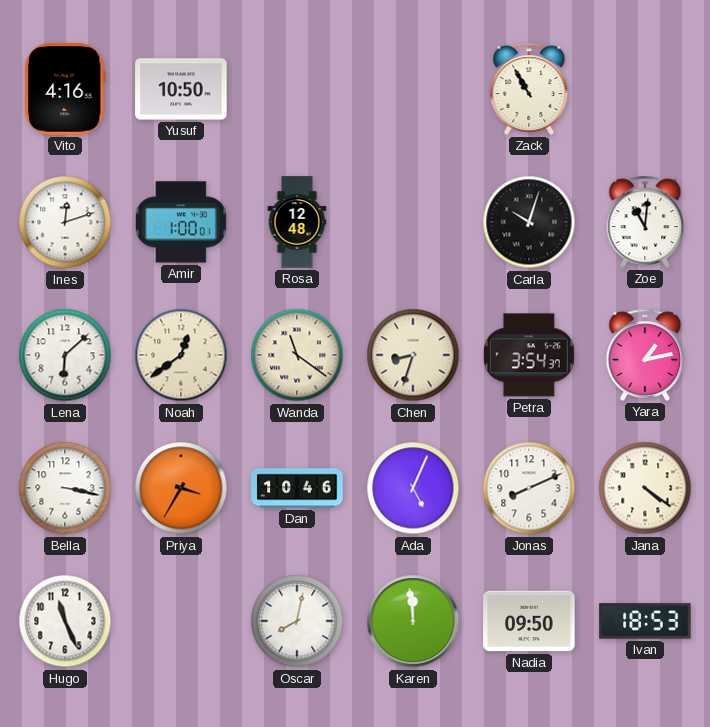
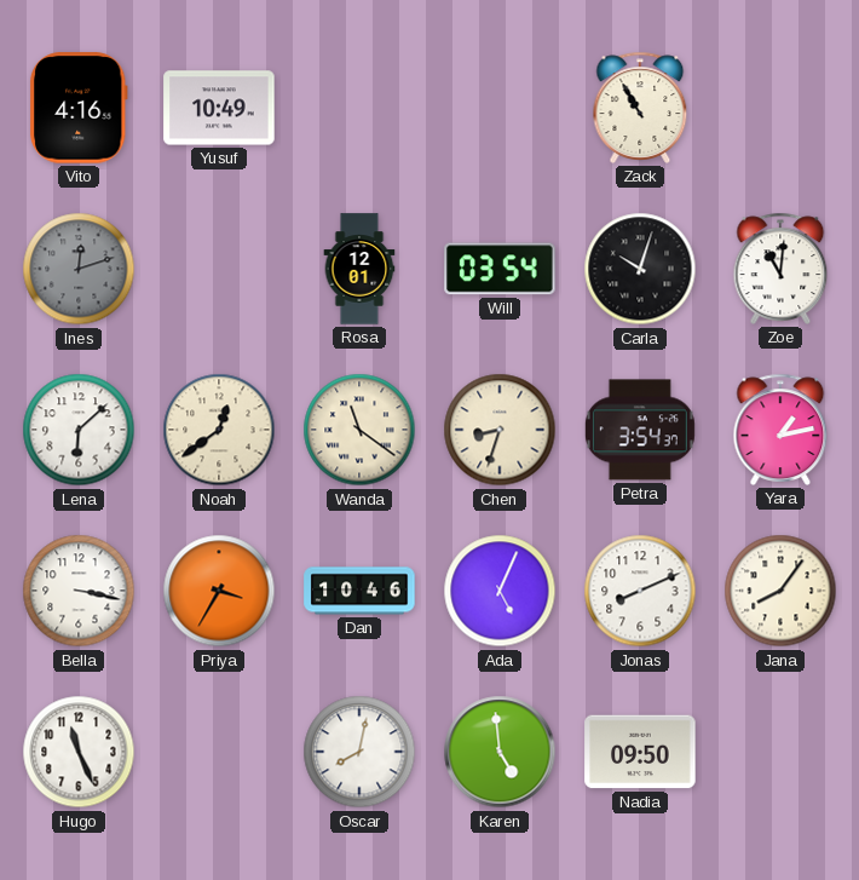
Yusuf: 10:50 -> 10:49 (219, 108)
Ines dial: white -> grey (79, 269)
Amir: 1:00 -> none (181, 222)
Rosa: 12:48 -> 12:01 (359, 269)
Will: none -> 03:54 (500, 269)
Jana: 4:21 -> 8:06 (780, 591)
Karen: 11:59 -> 4:59 (500, 752)
Ivan: 18:53 -> none (645, 621)
